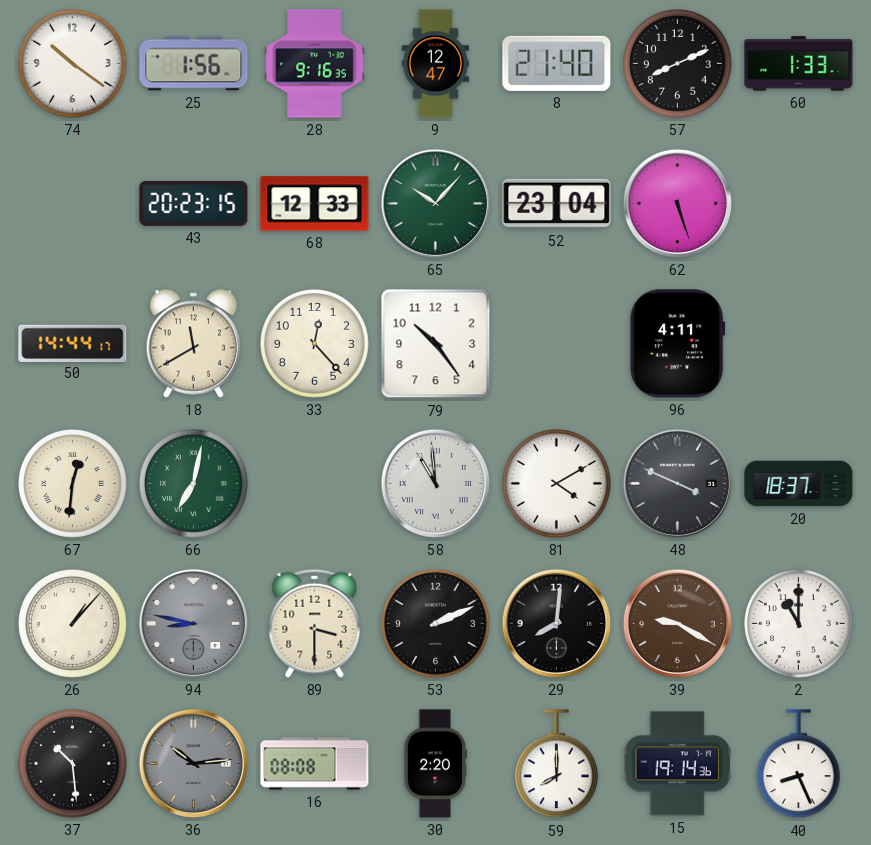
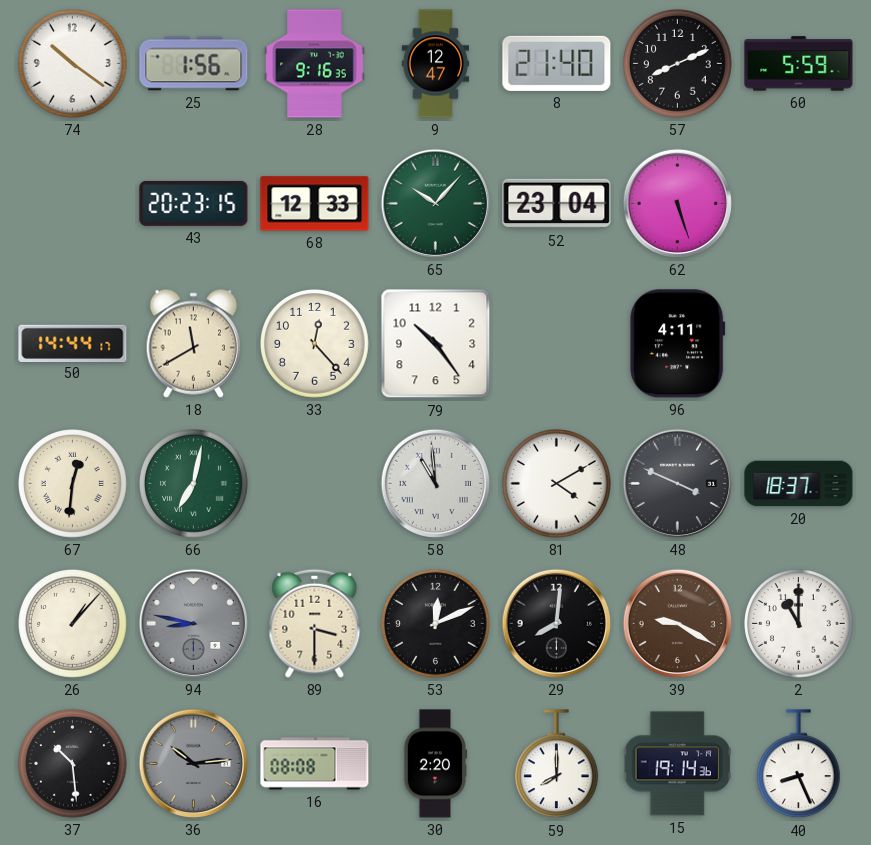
60: 1:33 -> 5:59 (799, 64)
53: 2:11 -> 12:11 (436, 624)
